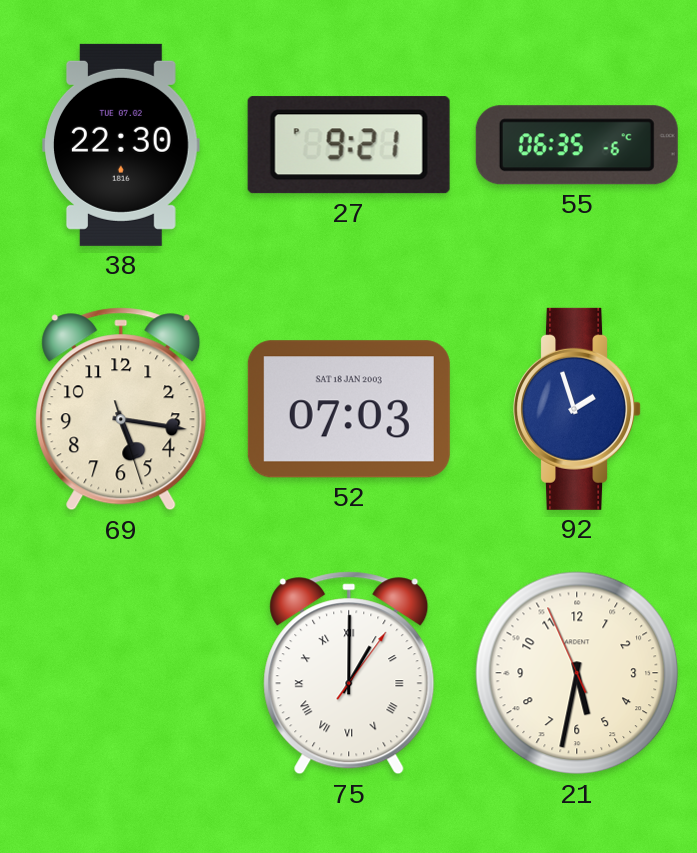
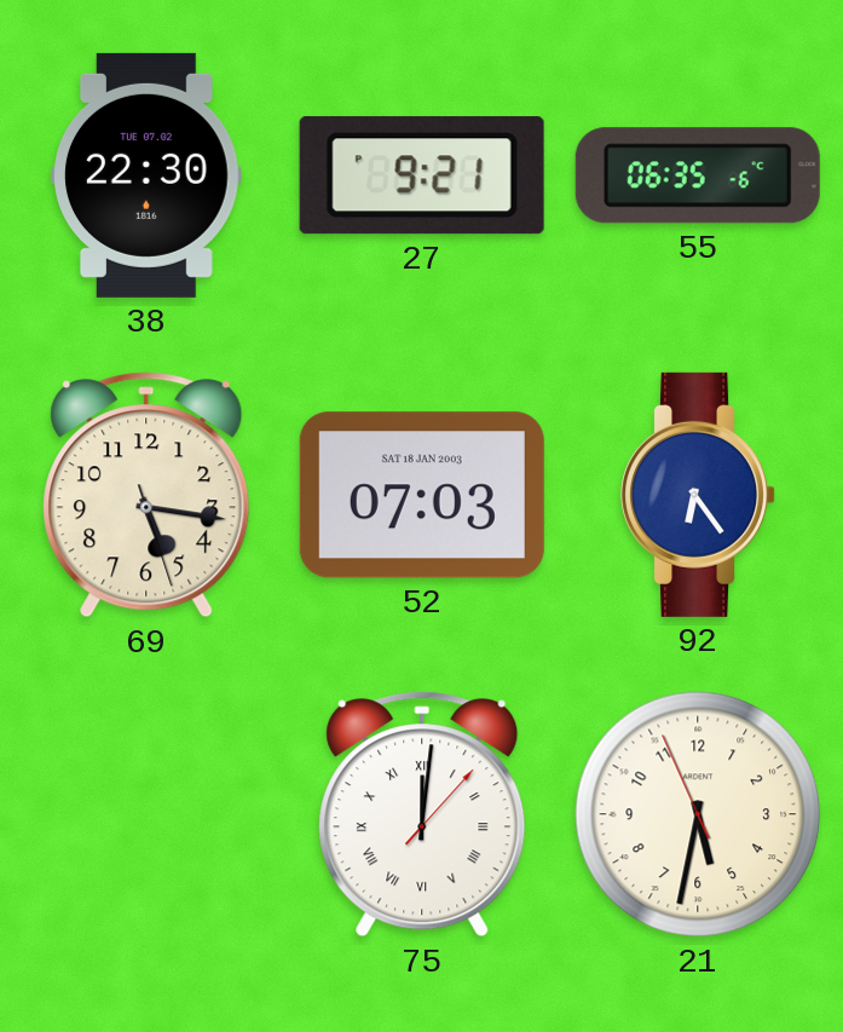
92: 1:57 -> 6:24 (699, 495)
75: 1:00 -> 12:01 (422, 814)
